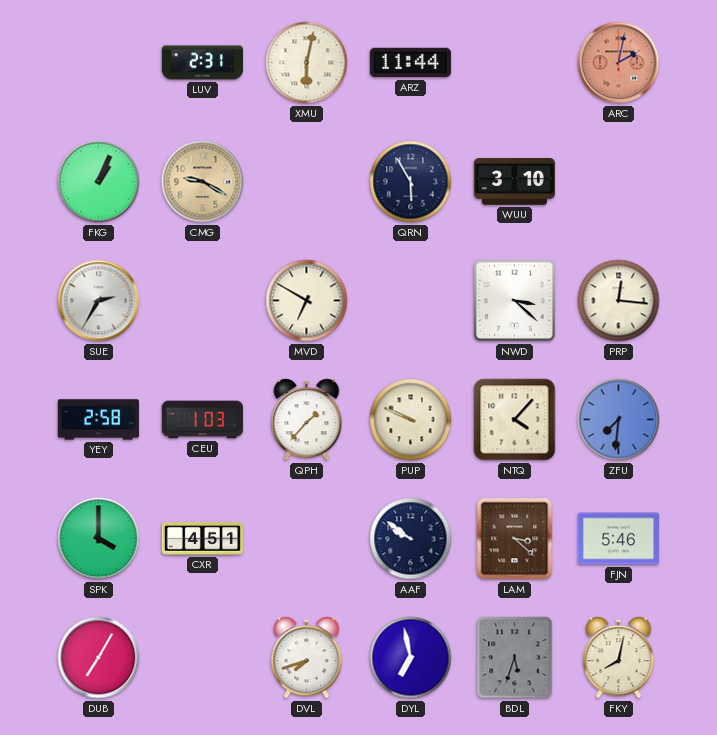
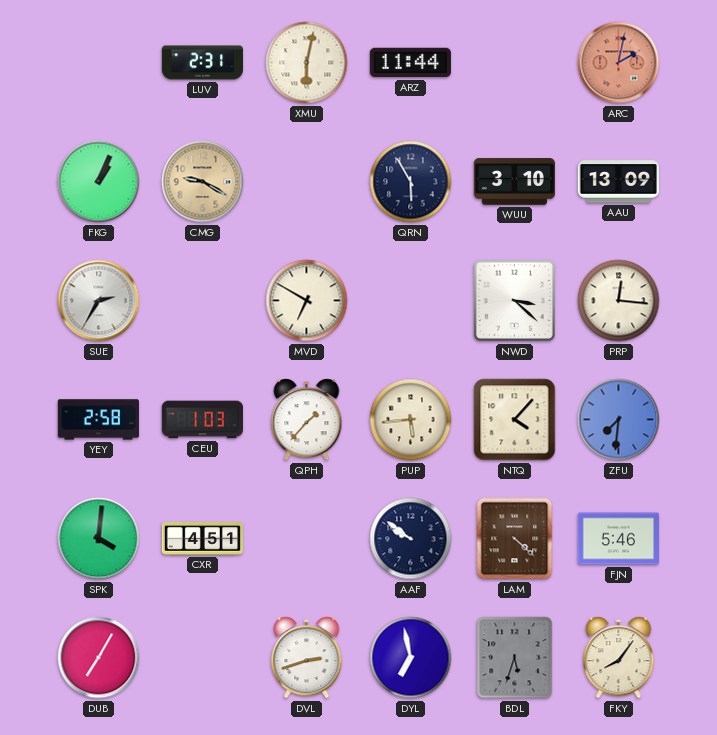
AAU: none -> 13:09 (618, 182)
PUP: 9:49 -> 5:44 (411, 420)
SPK: 4:00 -> 4:01 (99, 539)
LAM: 3:22 -> 4:22 (515, 539)
DVL: 7:42 -> 2:42 (307, 658)
FKY: 8:02 -> 8:06 (619, 658)
